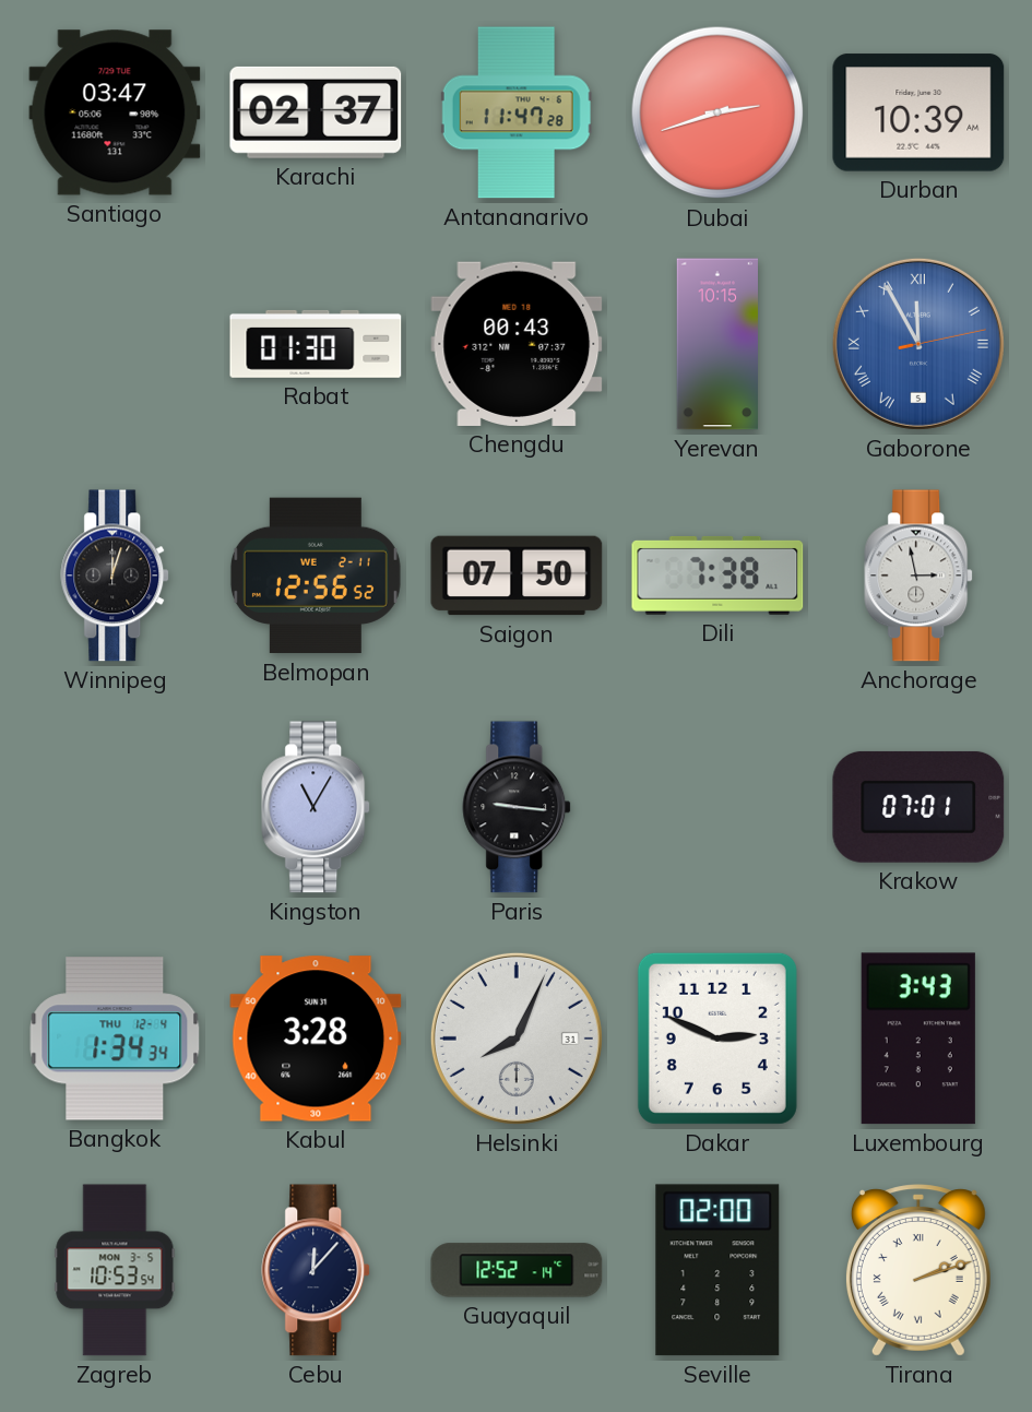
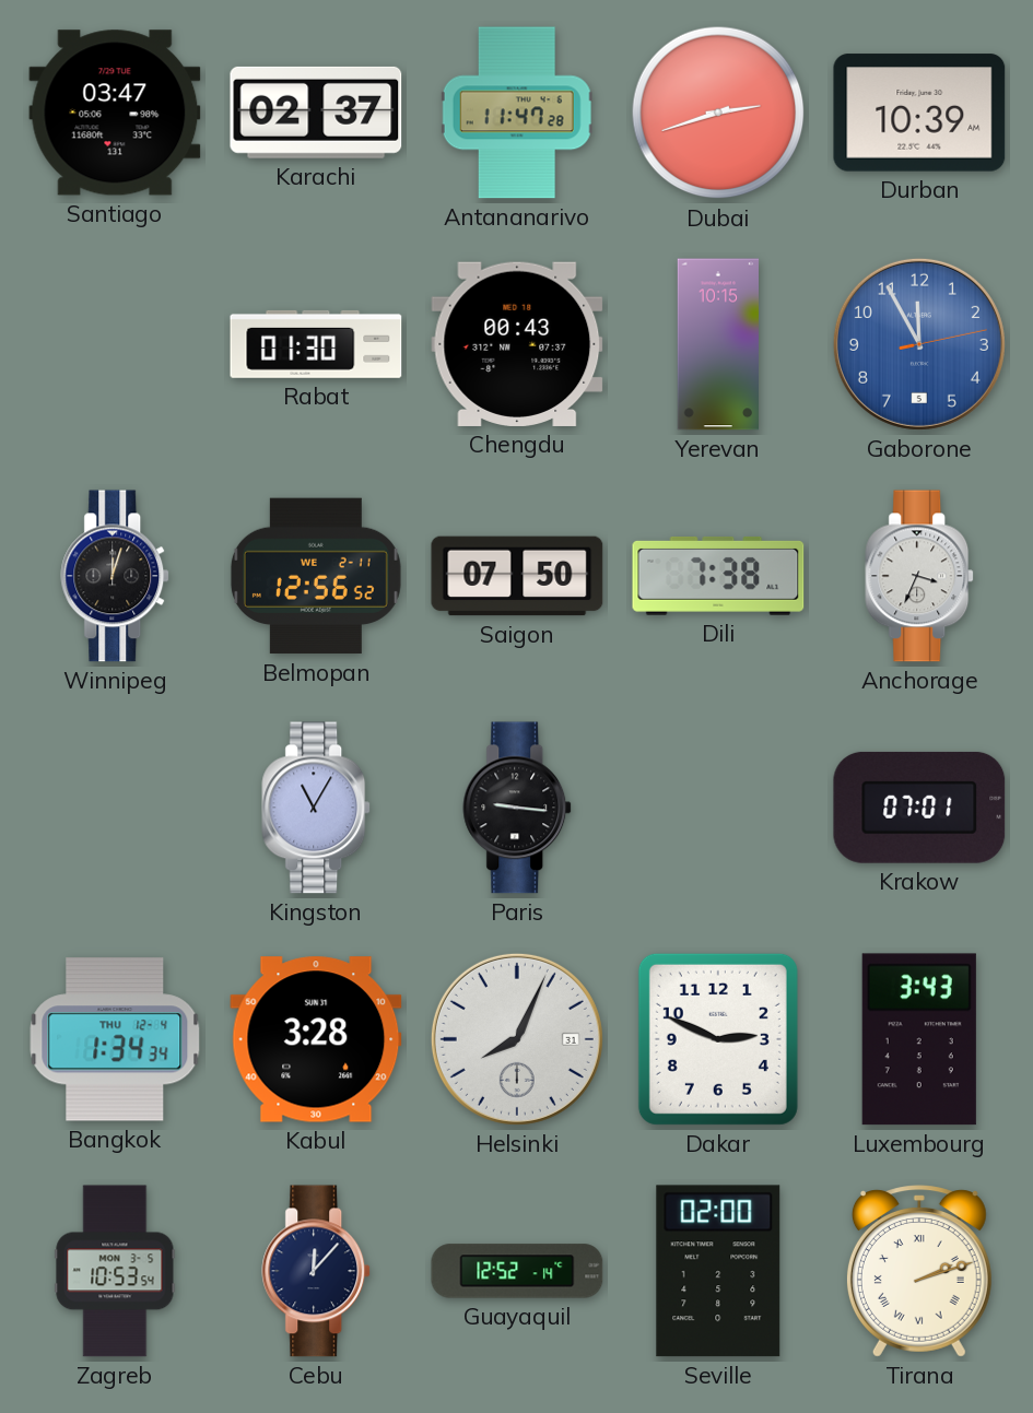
Gaborone numerals: Roman -> Arabic (919, 344)
Anchorage: 2:58 -> 3:34 (920, 576)
